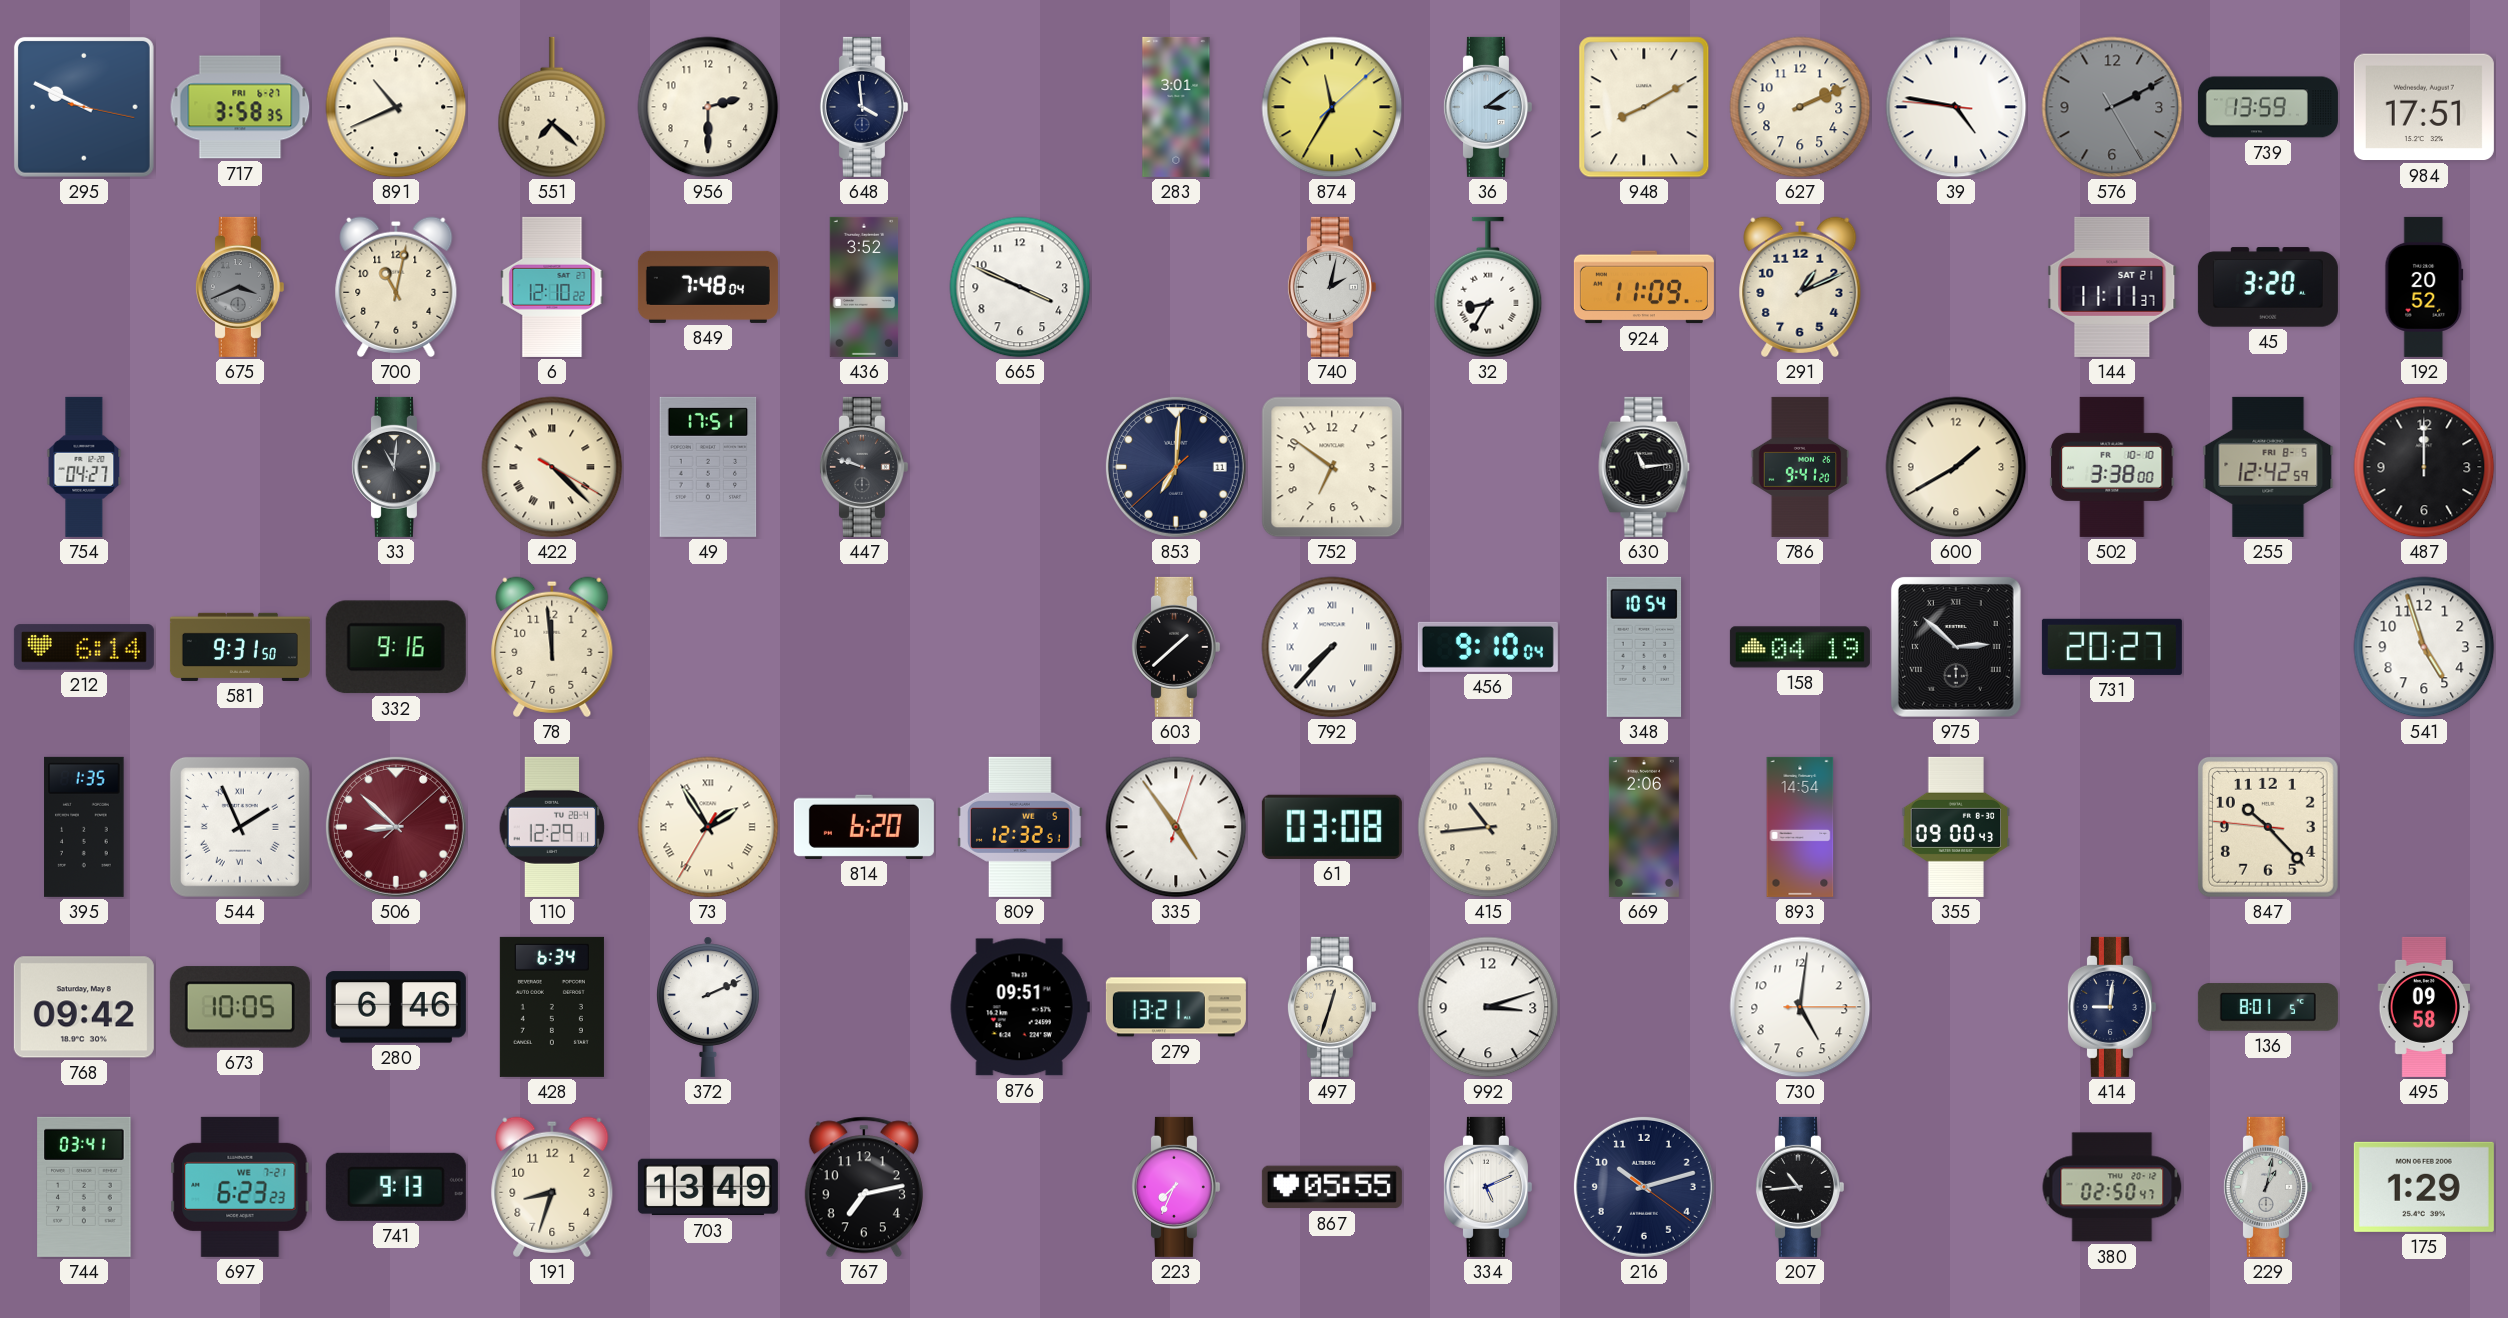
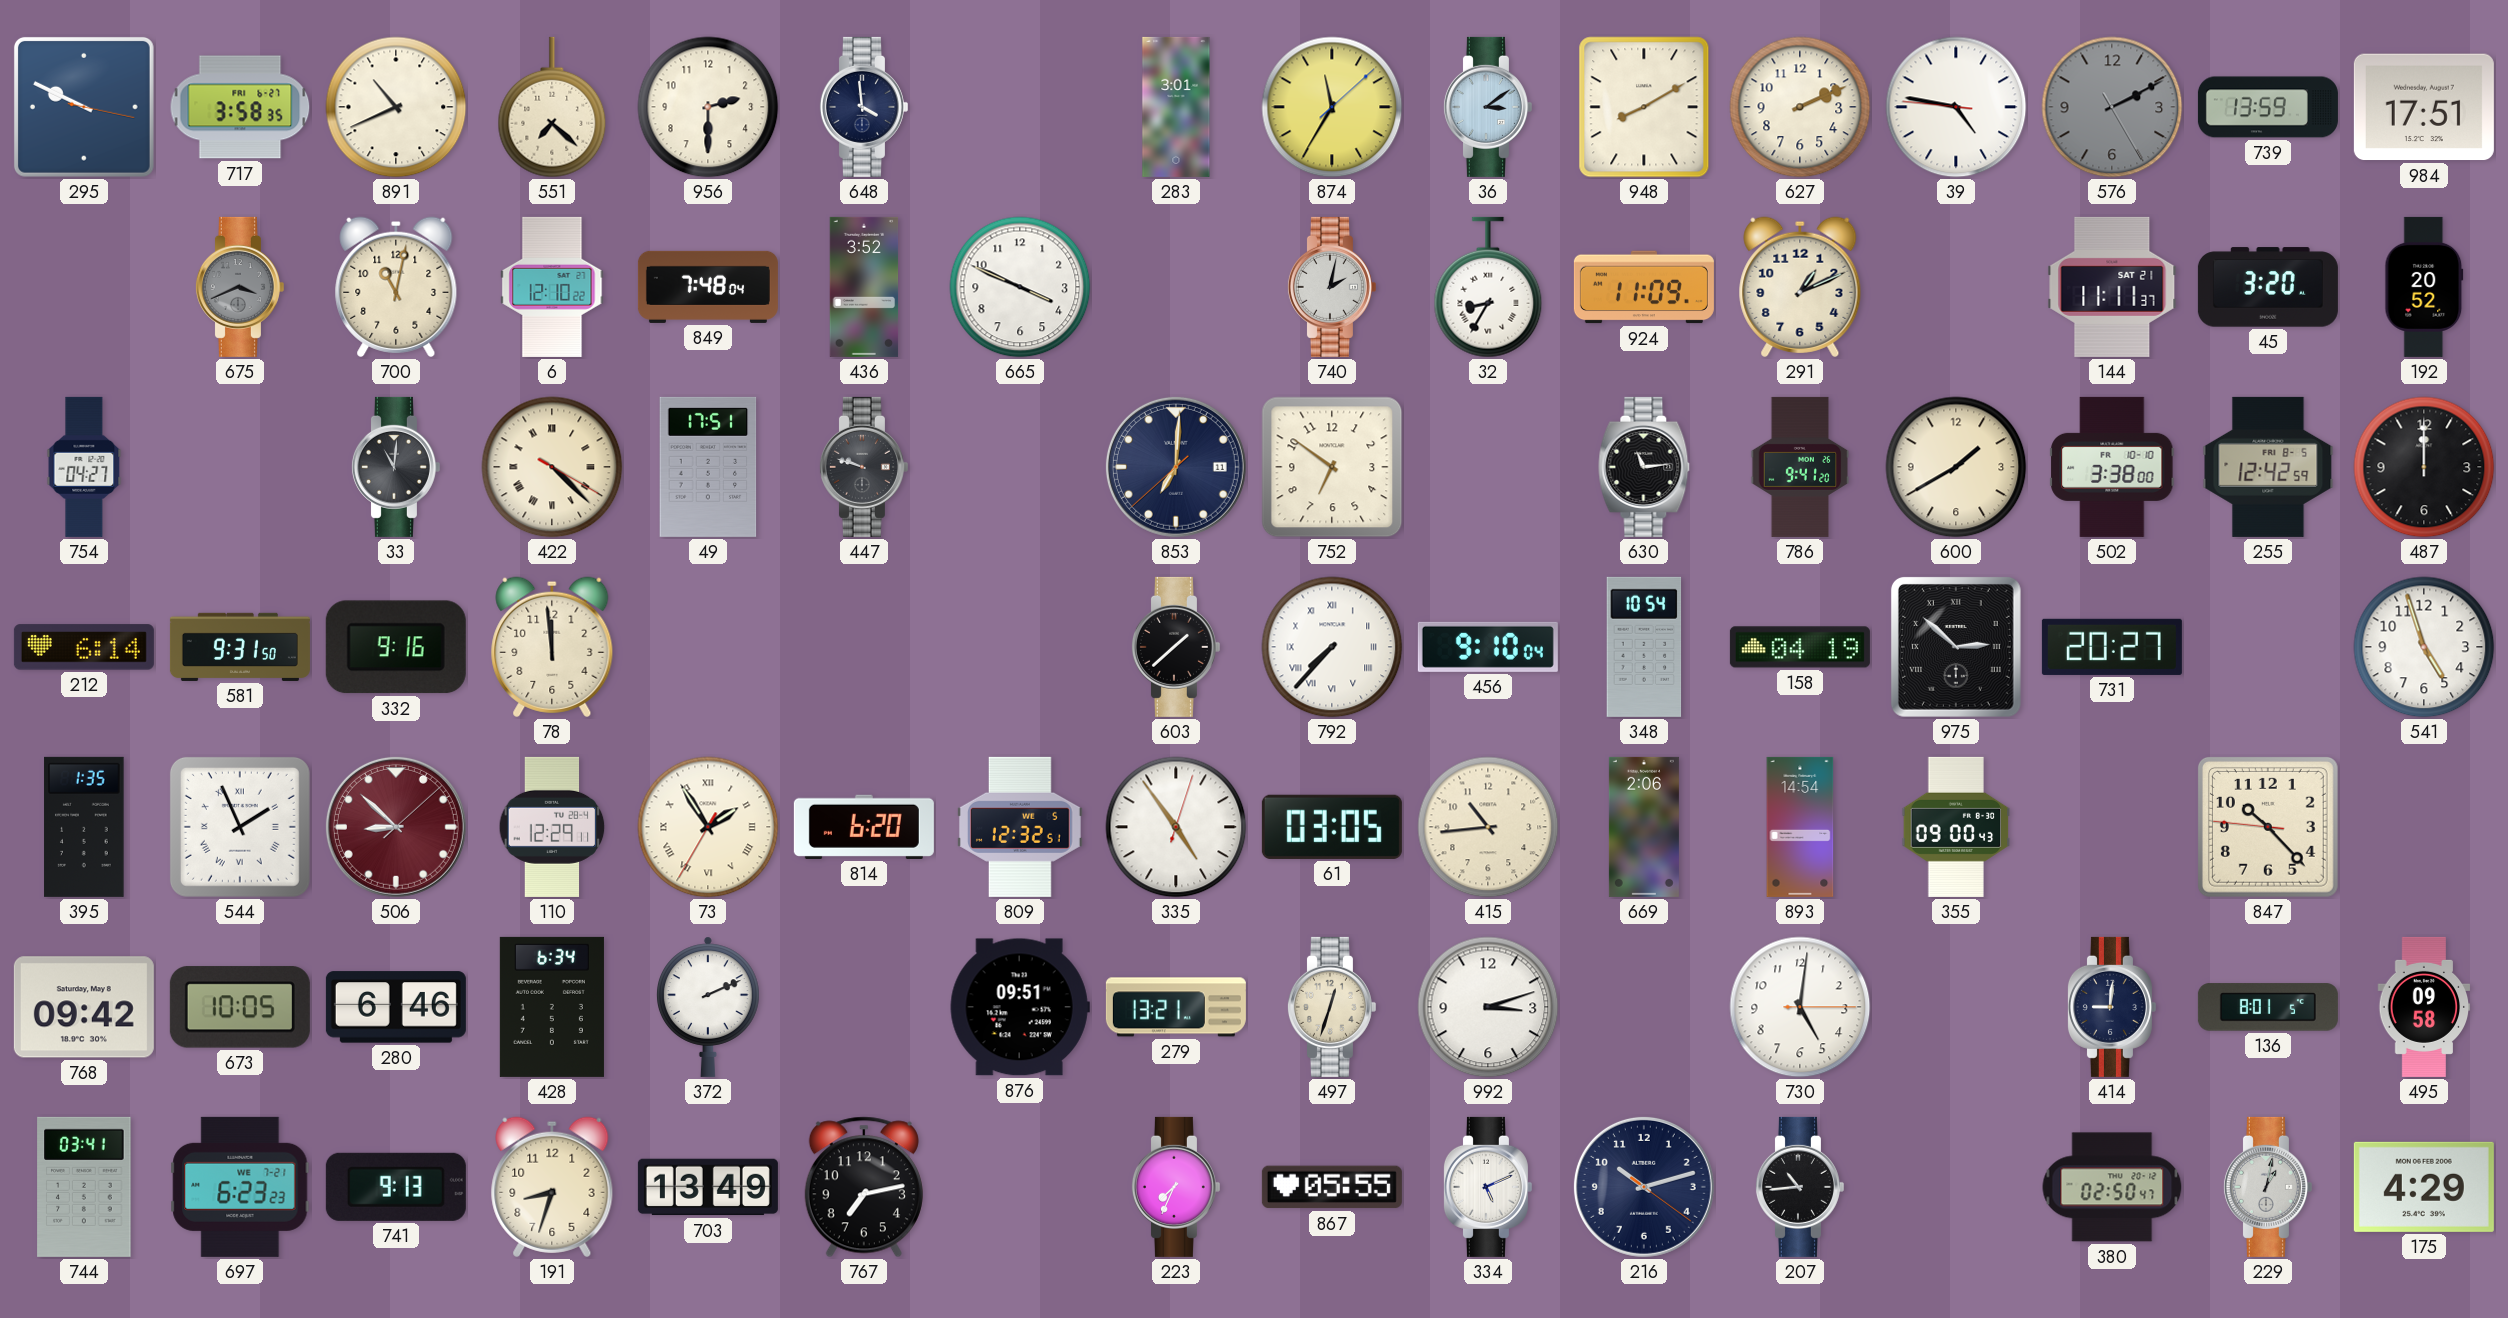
61: 03:08 -> 03:05 (1332, 827)
175: 1:29 -> 4:29 (2424, 1187)
